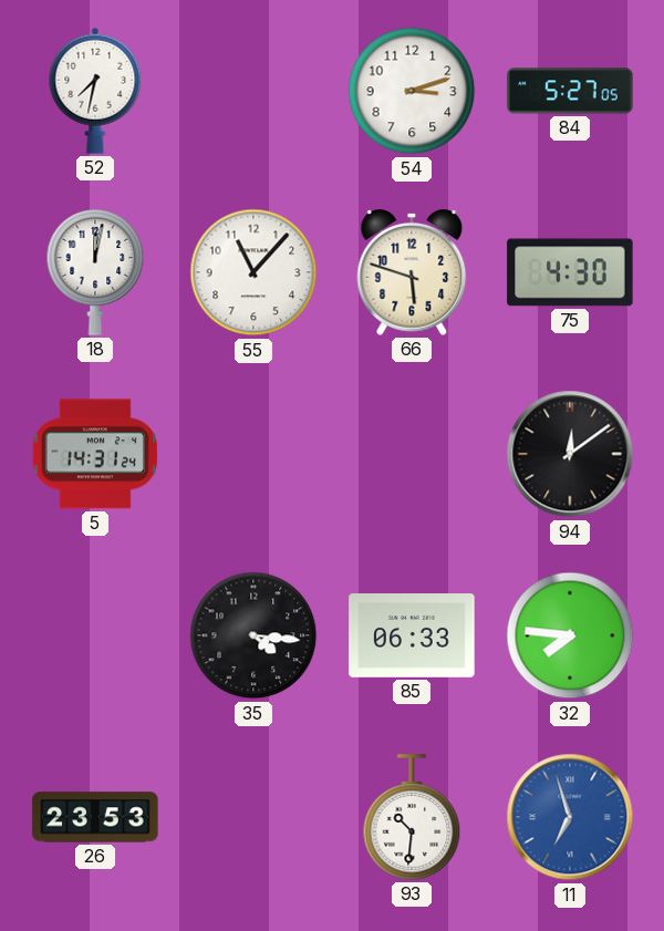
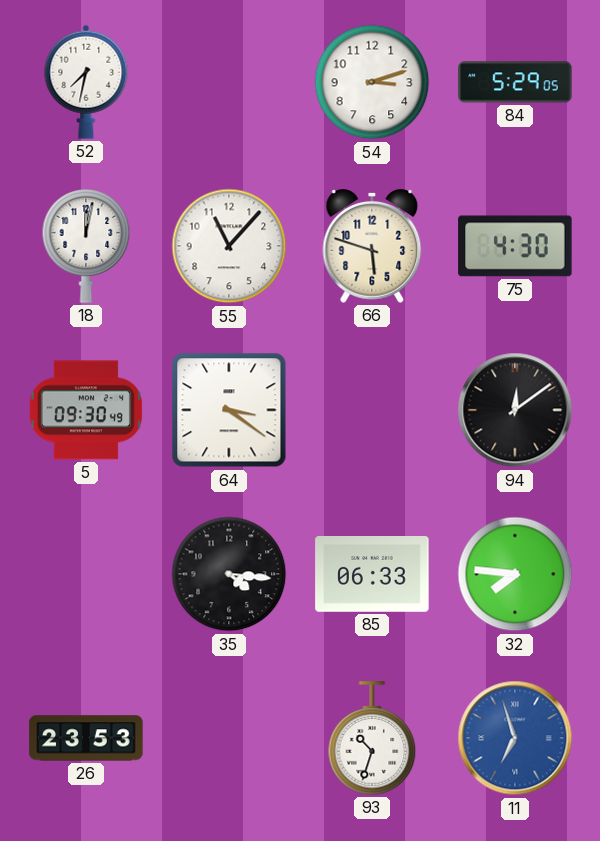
84: 5:27 -> 5:29 (515, 82)
5: 14:31 -> 09:30 (86, 410)
64: none -> 3:21 (229, 410)
93: 10:31 -> 10:33 (372, 738)
